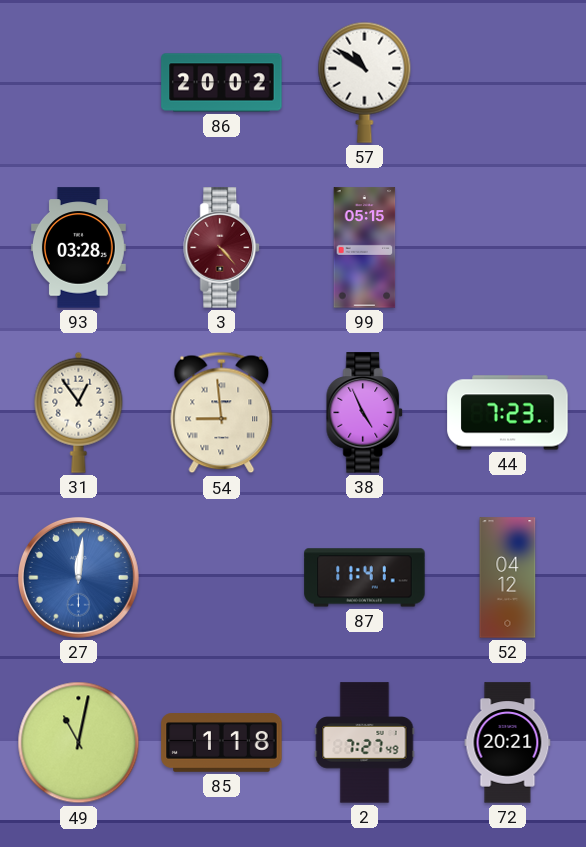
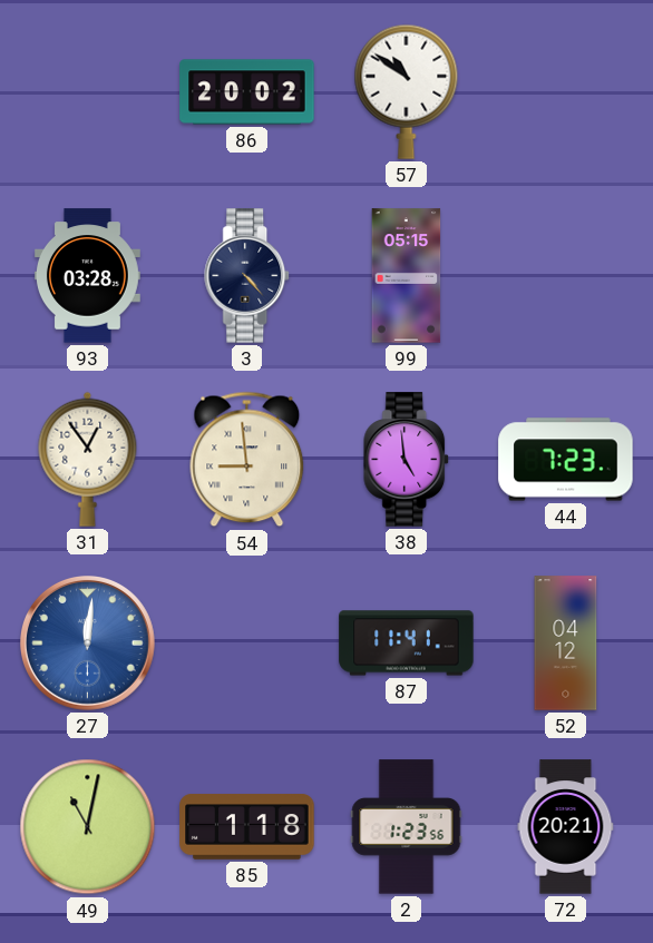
3 dial: burgundy -> navy (247, 276)
38: 4:56 -> 4:59 (407, 460)
2: 7:27 -> 1:23 (407, 827)
